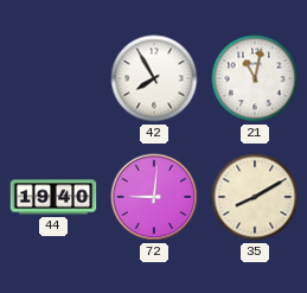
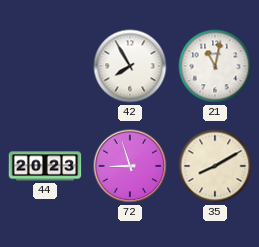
44: 19:40 -> 20:23 (45, 166)
72: 9:01 -> 8:57 (130, 166)
